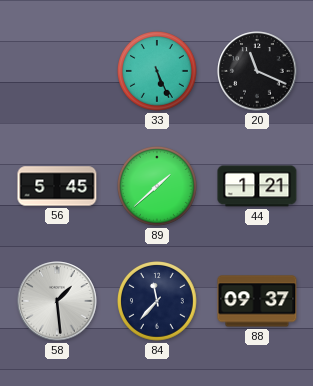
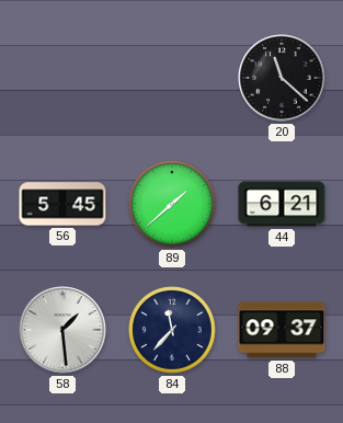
33: 5:26 -> none (158, 72)
20: 11:19 -> 11:22 (282, 78)
44: 1:21 -> 6:21 (282, 204)
